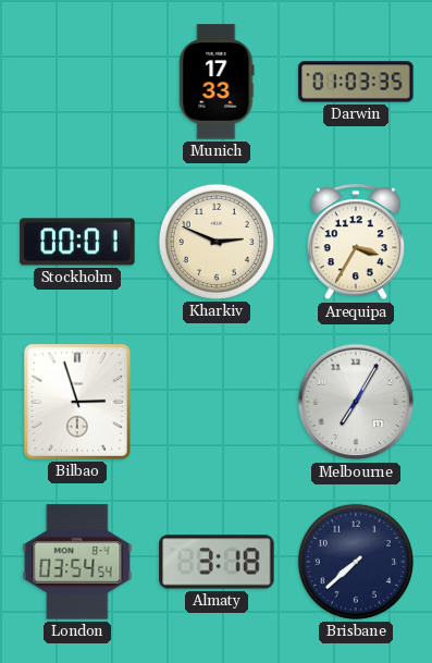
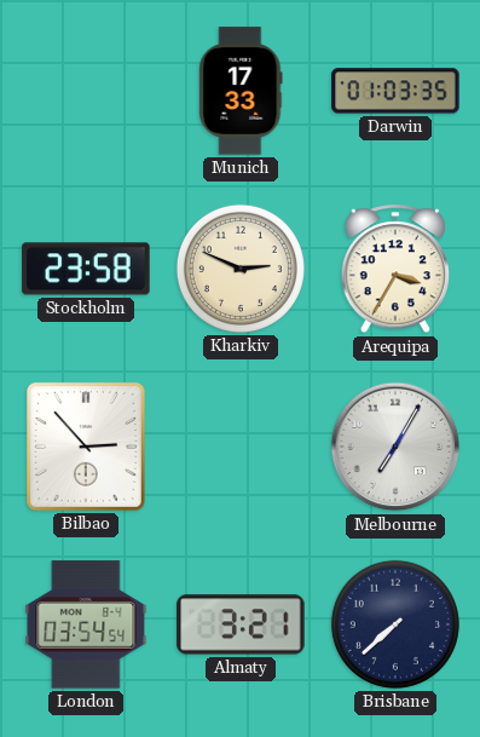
Stockholm: 00:01 -> 23:58 (86, 269)
Bilbao: 2:57 -> 2:53 (86, 447)
Almaty: 3:18 -> 3:21 (241, 624)
